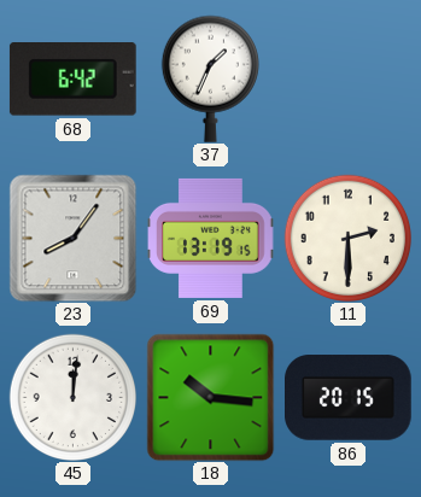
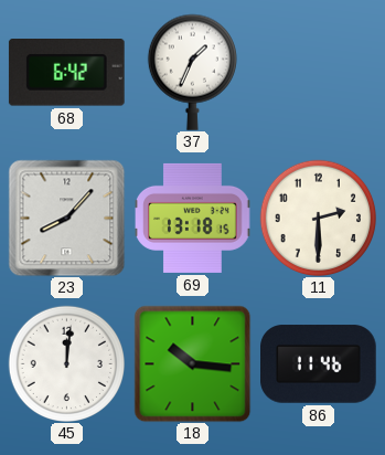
23: 8:06 -> 8:07 (66, 218)
69: 13:19 -> 13:18 (193, 218)
86: 20:15 -> 11:46 (319, 364)
